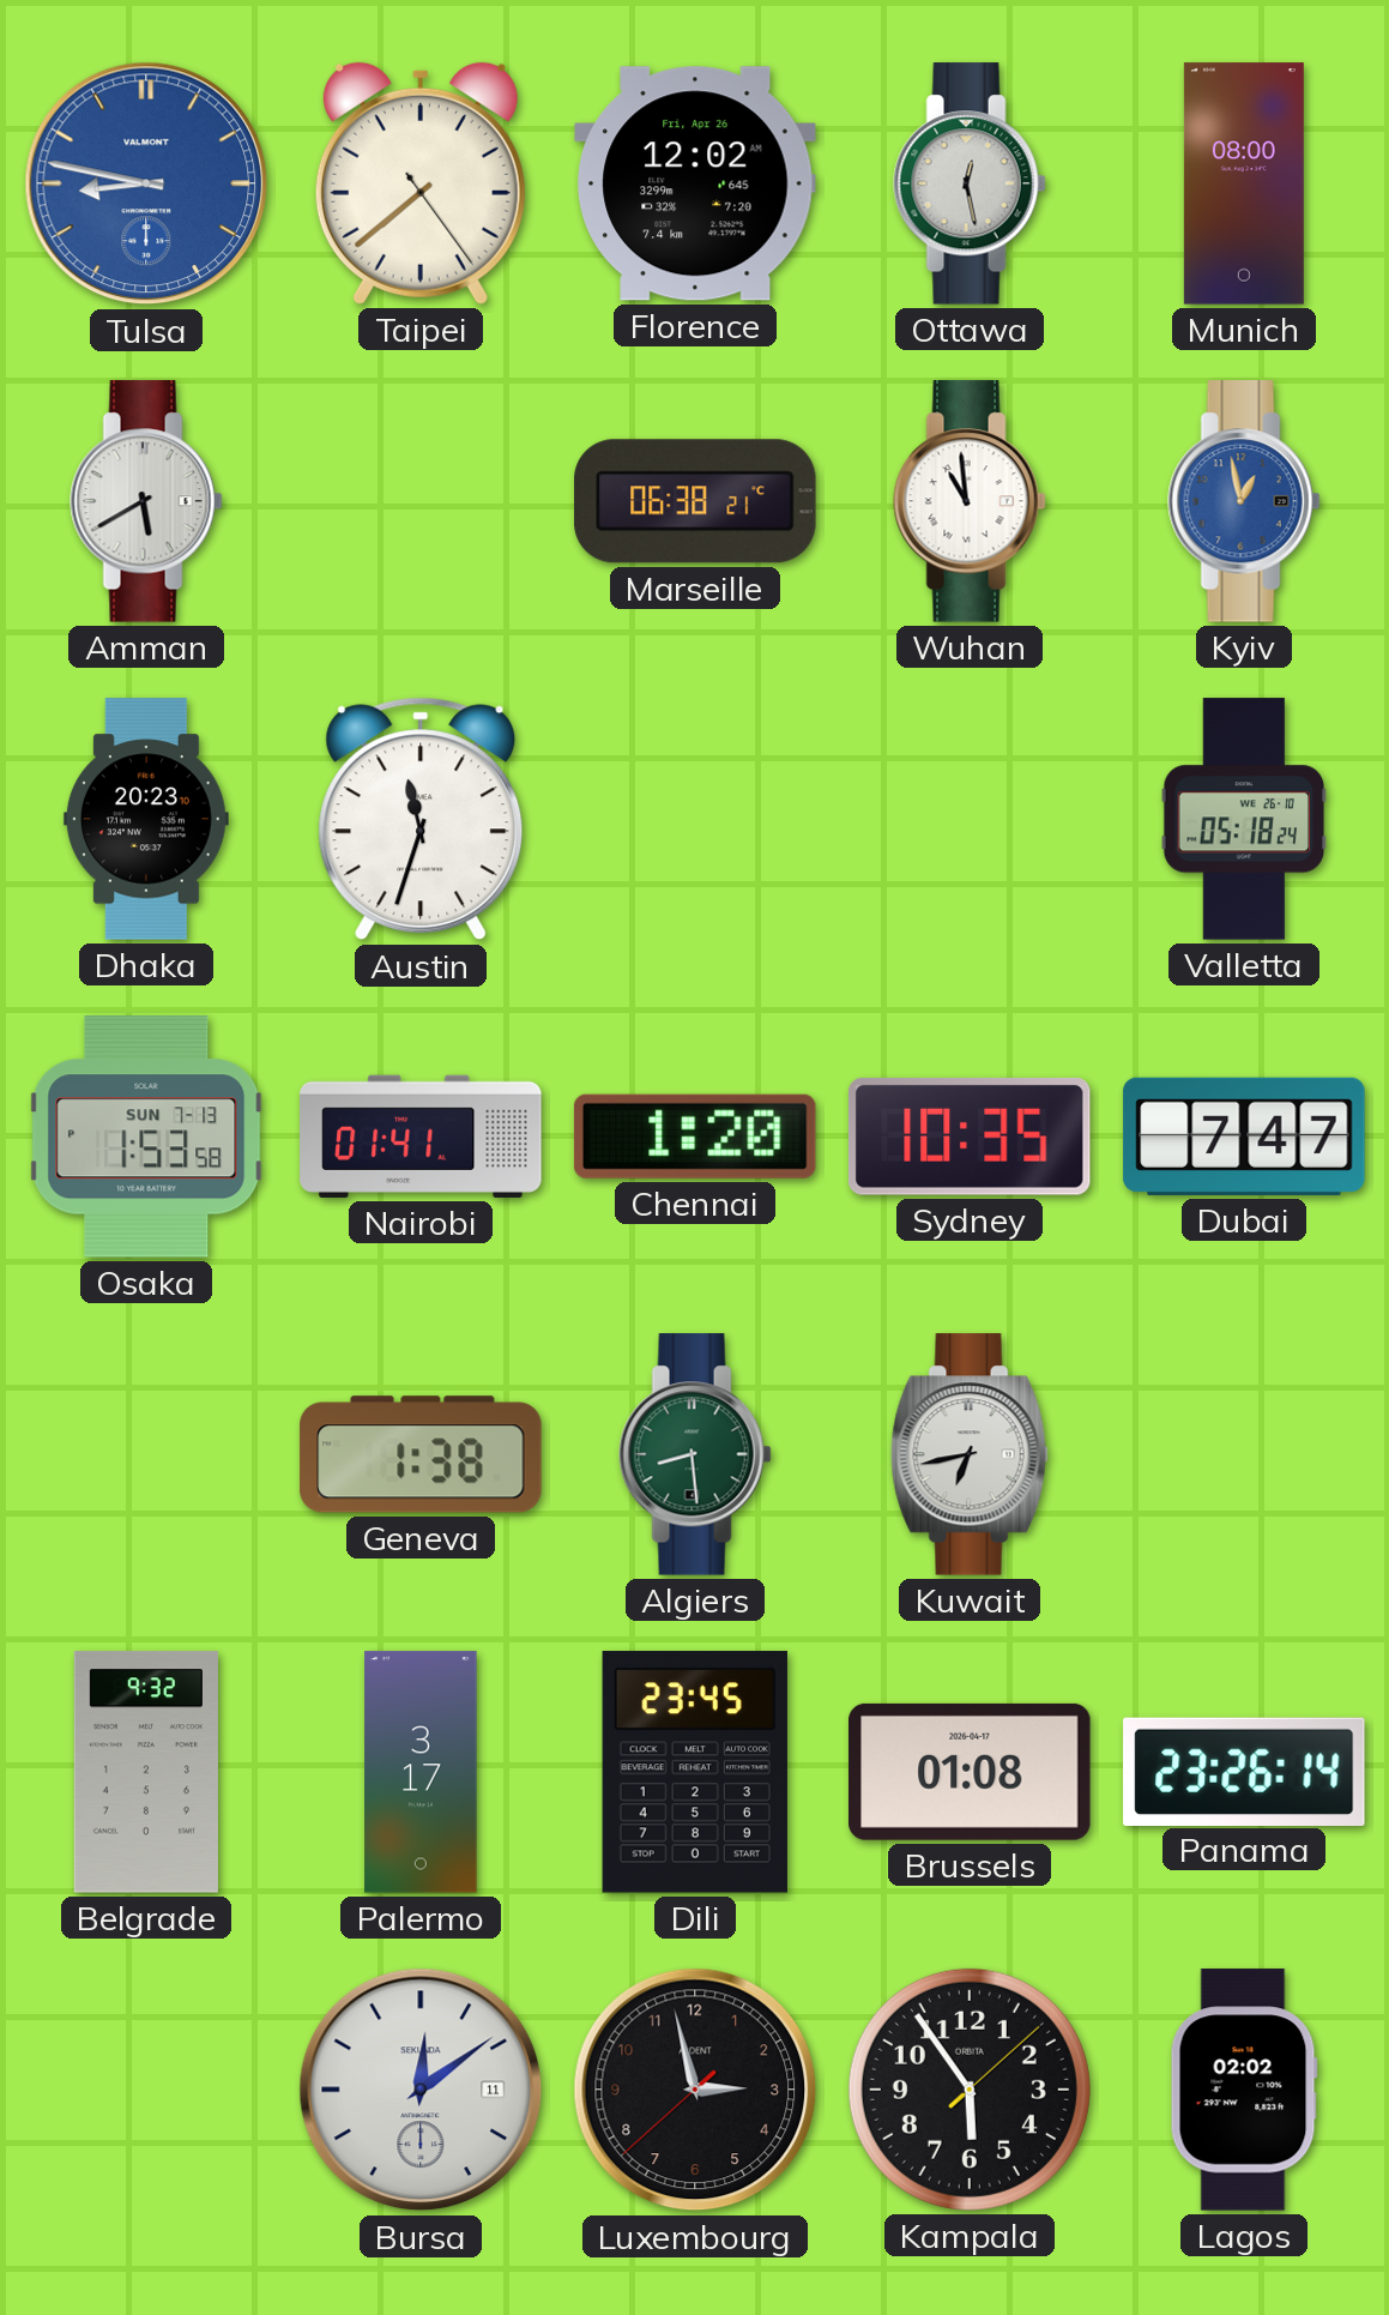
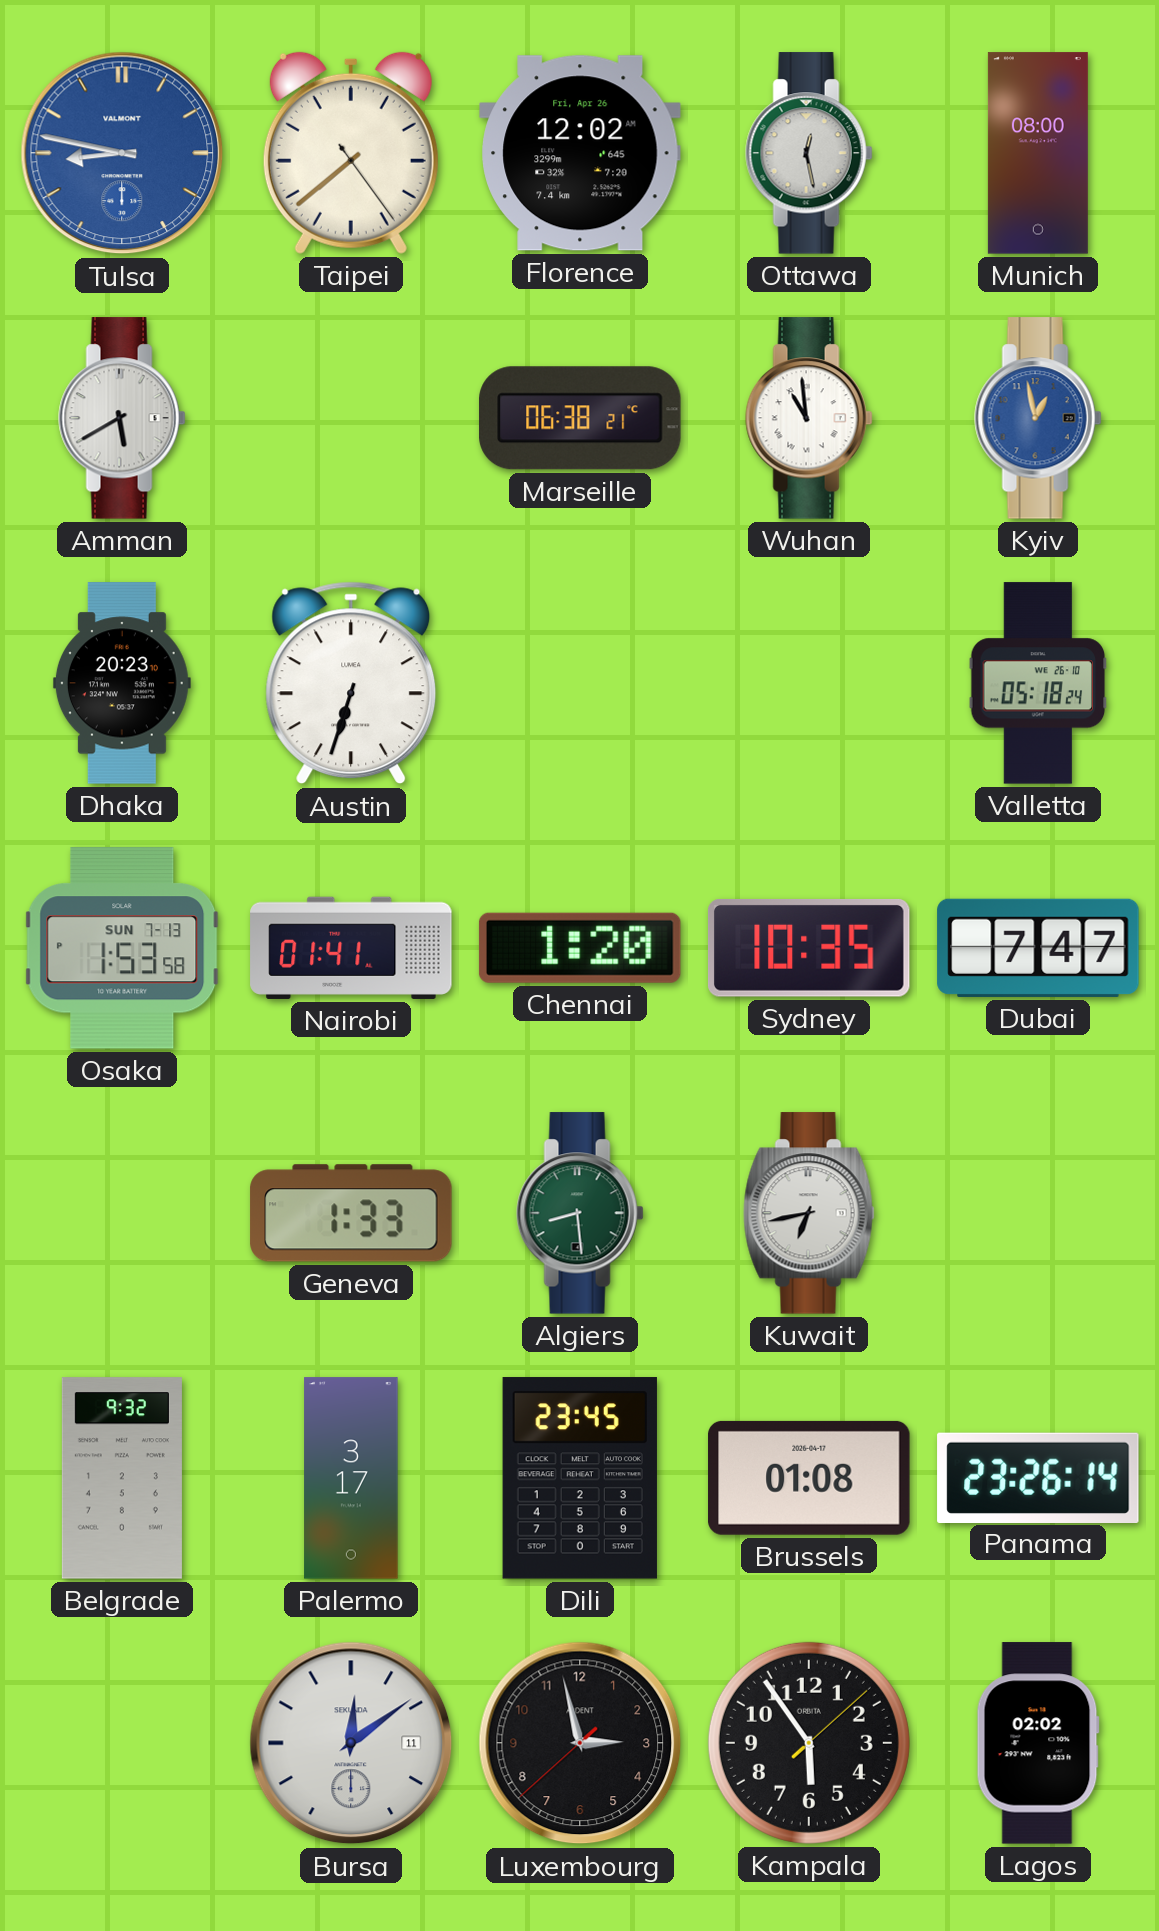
Austin: 11:33 -> 6:33 (351, 683)
Geneva: 1:38 -> 1:33 (351, 1213)
